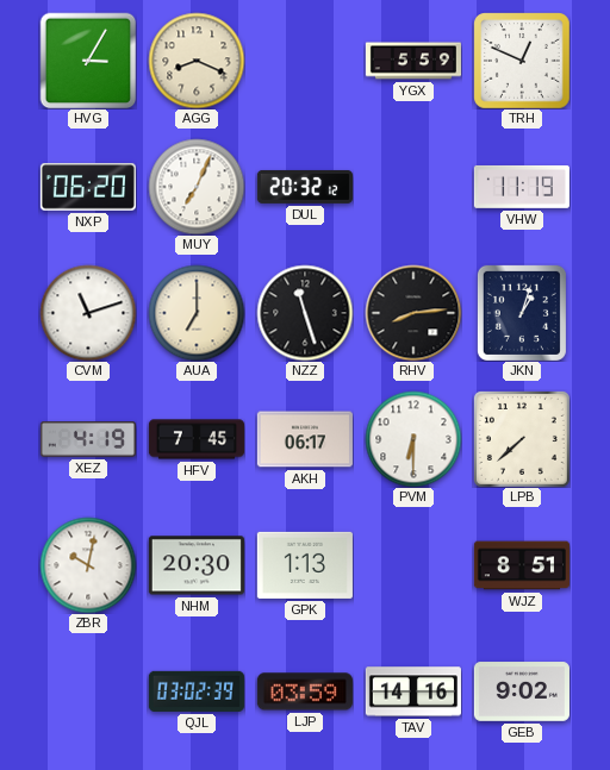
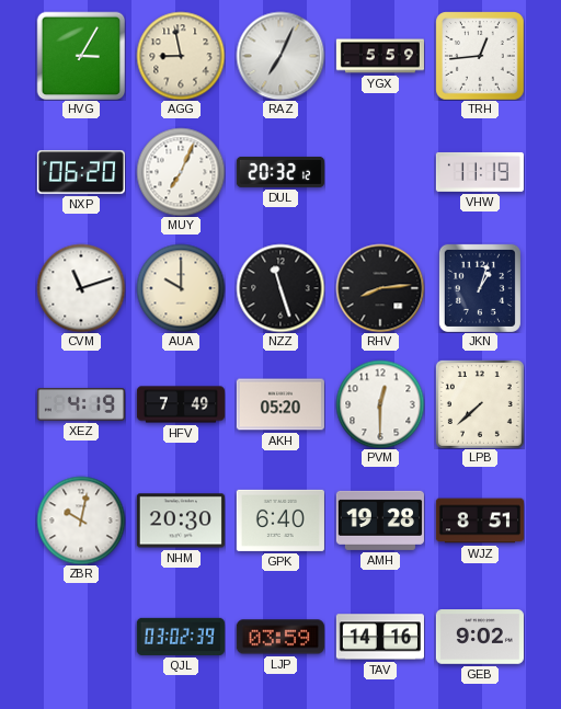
AGG: 8:19 -> 8:58 (181, 56)
RAZ: none -> 7:04 (280, 56)
TRH: 12:49 -> 12:44 (480, 56)
AUA: 7:00 -> 10:00 (181, 288)
HFV: 7:45 -> 7:49 (181, 404)
AKH: 06:17 -> 05:20 (280, 404)
PVM: 6:30 -> 12:30 (380, 404)
GPK: 1:13 -> 6:40 (280, 521)
AMH: none -> 19:28 (380, 521)
